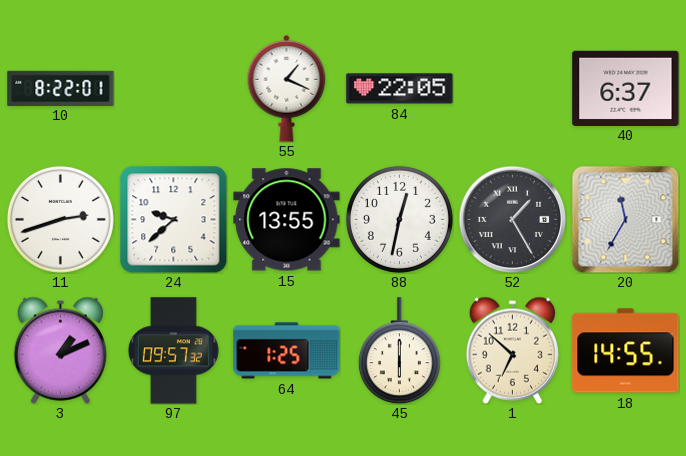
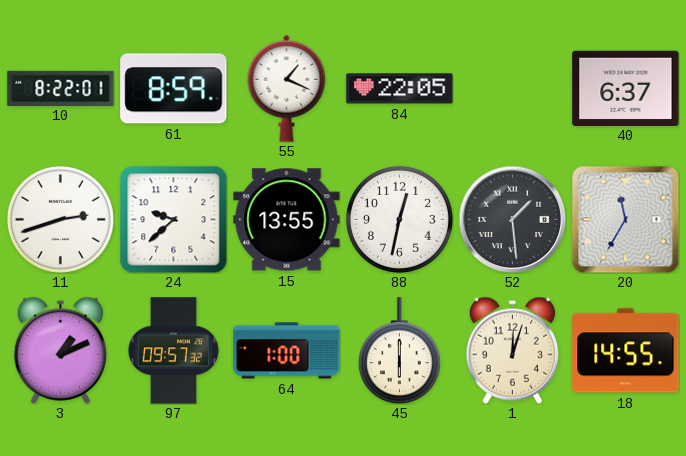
61: none -> 8:59 (174, 89)
52: 1:25 -> 1:29 (512, 219)
64: 1:25 -> 1:00 (287, 351)
1: 6:52 -> 12:03 (512, 350)
